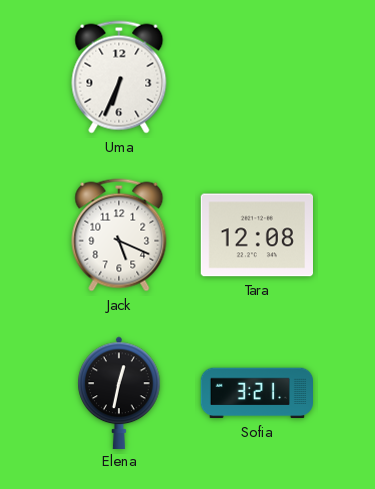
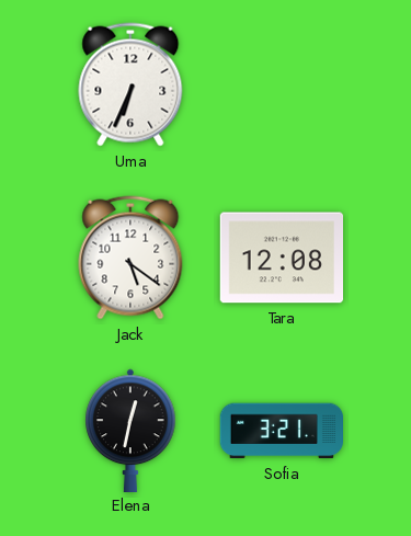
Jack: 5:19 -> 5:21 (130, 258)
